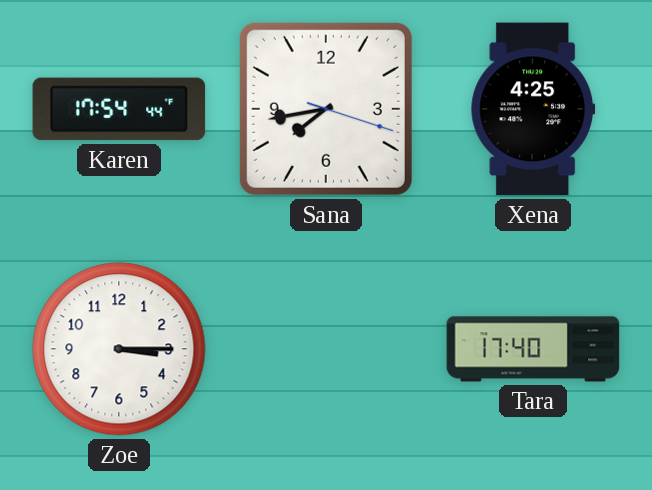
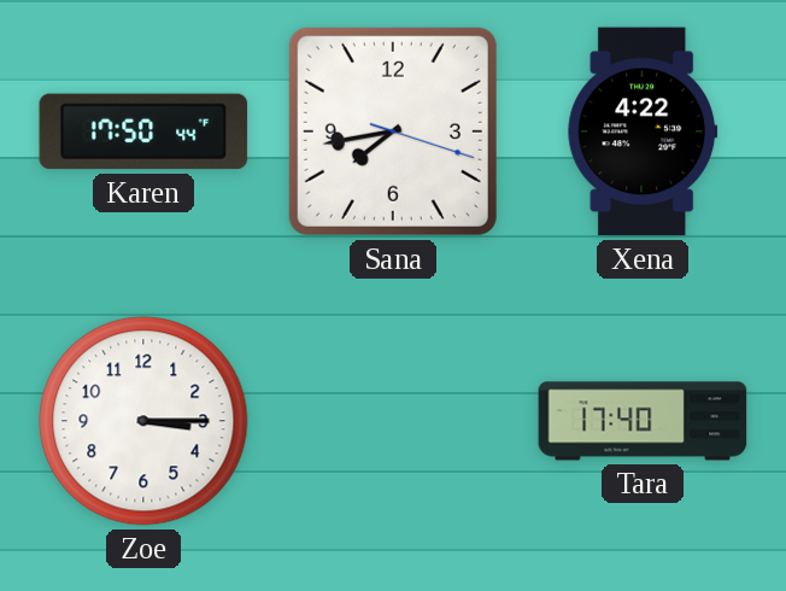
Karen: 17:54 -> 17:50 (143, 131)
Xena: 4:25 -> 4:22 (643, 131)
